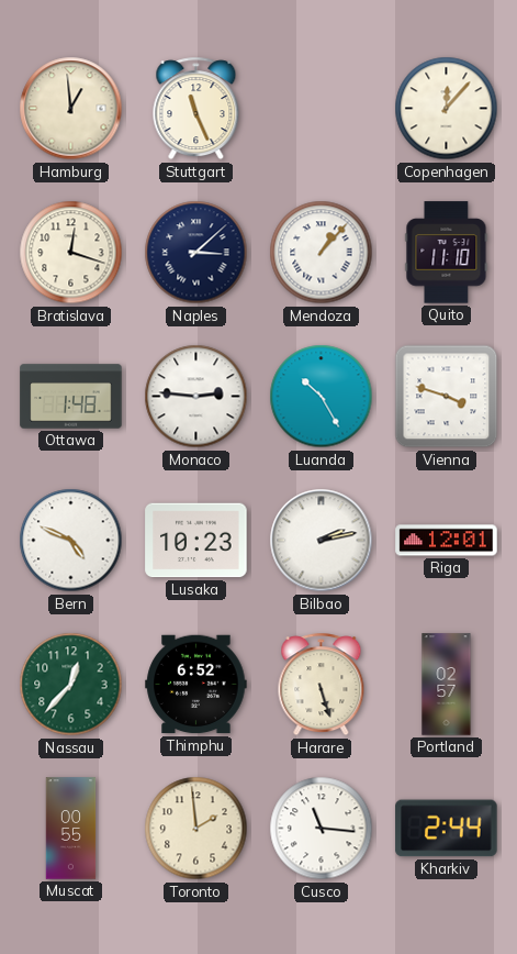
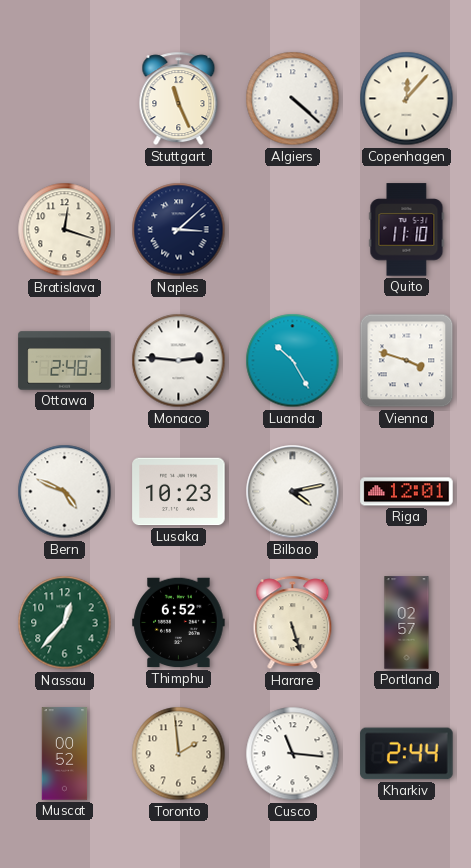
Hamburg: 12:59 -> none (71, 109)
Algiers: none -> 4:22 (293, 99)
Mendoza: 1:07 -> none (322, 253)
Ottawa: 1:48 -> 2:48 (65, 361)
Bilbao: 2:13 -> 4:13 (293, 492)
Muscat: 00:55 -> 00:52 (65, 754)
